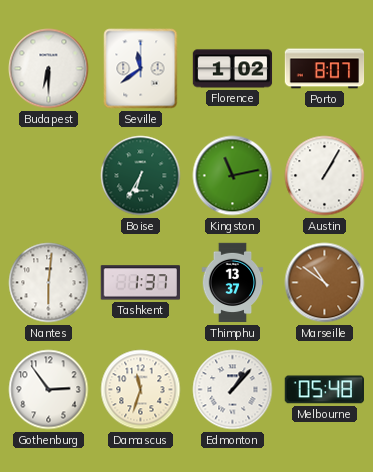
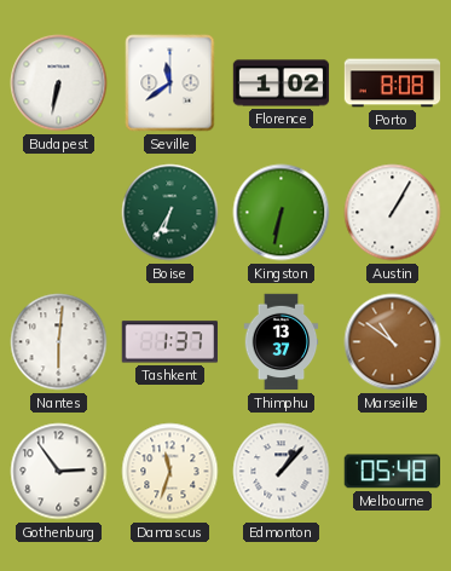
Budapest: 6:30 -> 6:32 (59, 83)
Porto: 8:07 -> 8:08 (393, 83)
Kingston: 11:13 -> 6:32 (282, 213)
